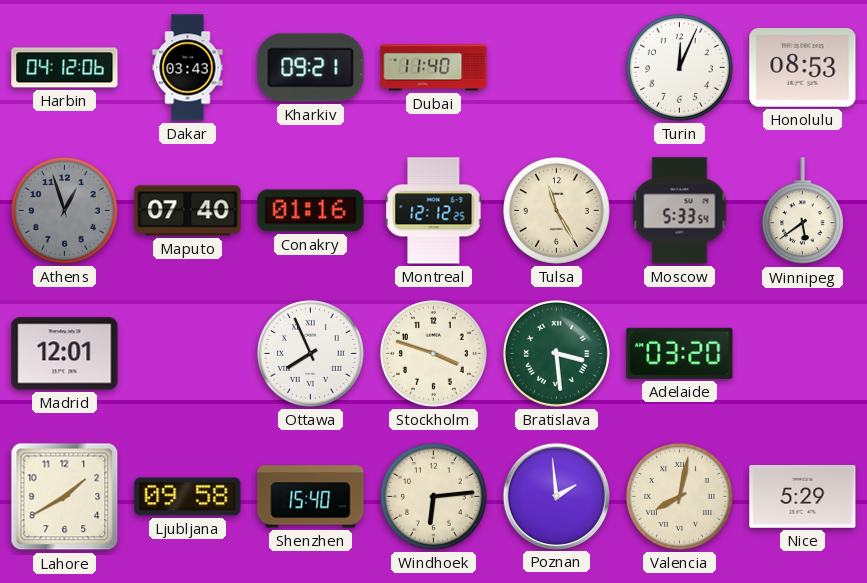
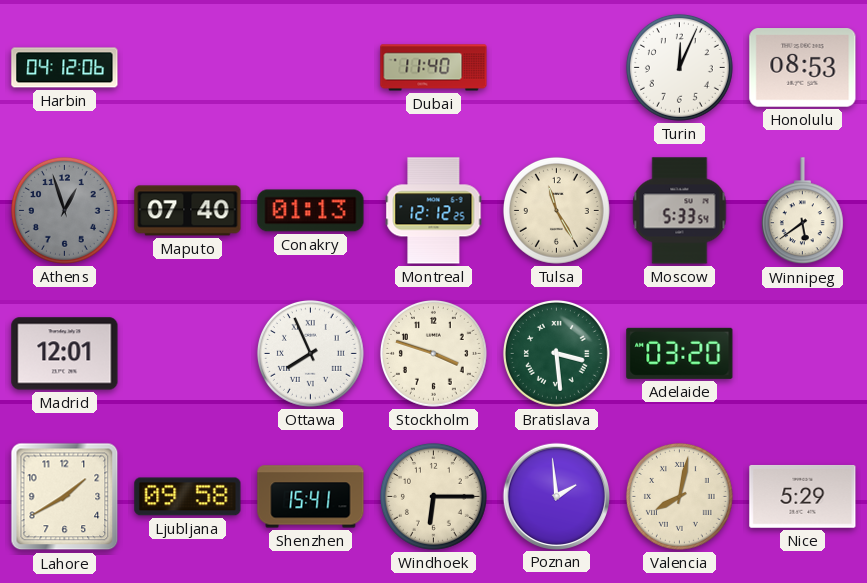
Dakar: 03:43 -> none (188, 68)
Kharkiv: 09:21 -> none (311, 68)
Conakry: 01:16 -> 01:13 (311, 211)
Shenzhen: 15:40 -> 15:41 (311, 497)
Windhoek: 6:14 -> 6:15 (433, 496)
